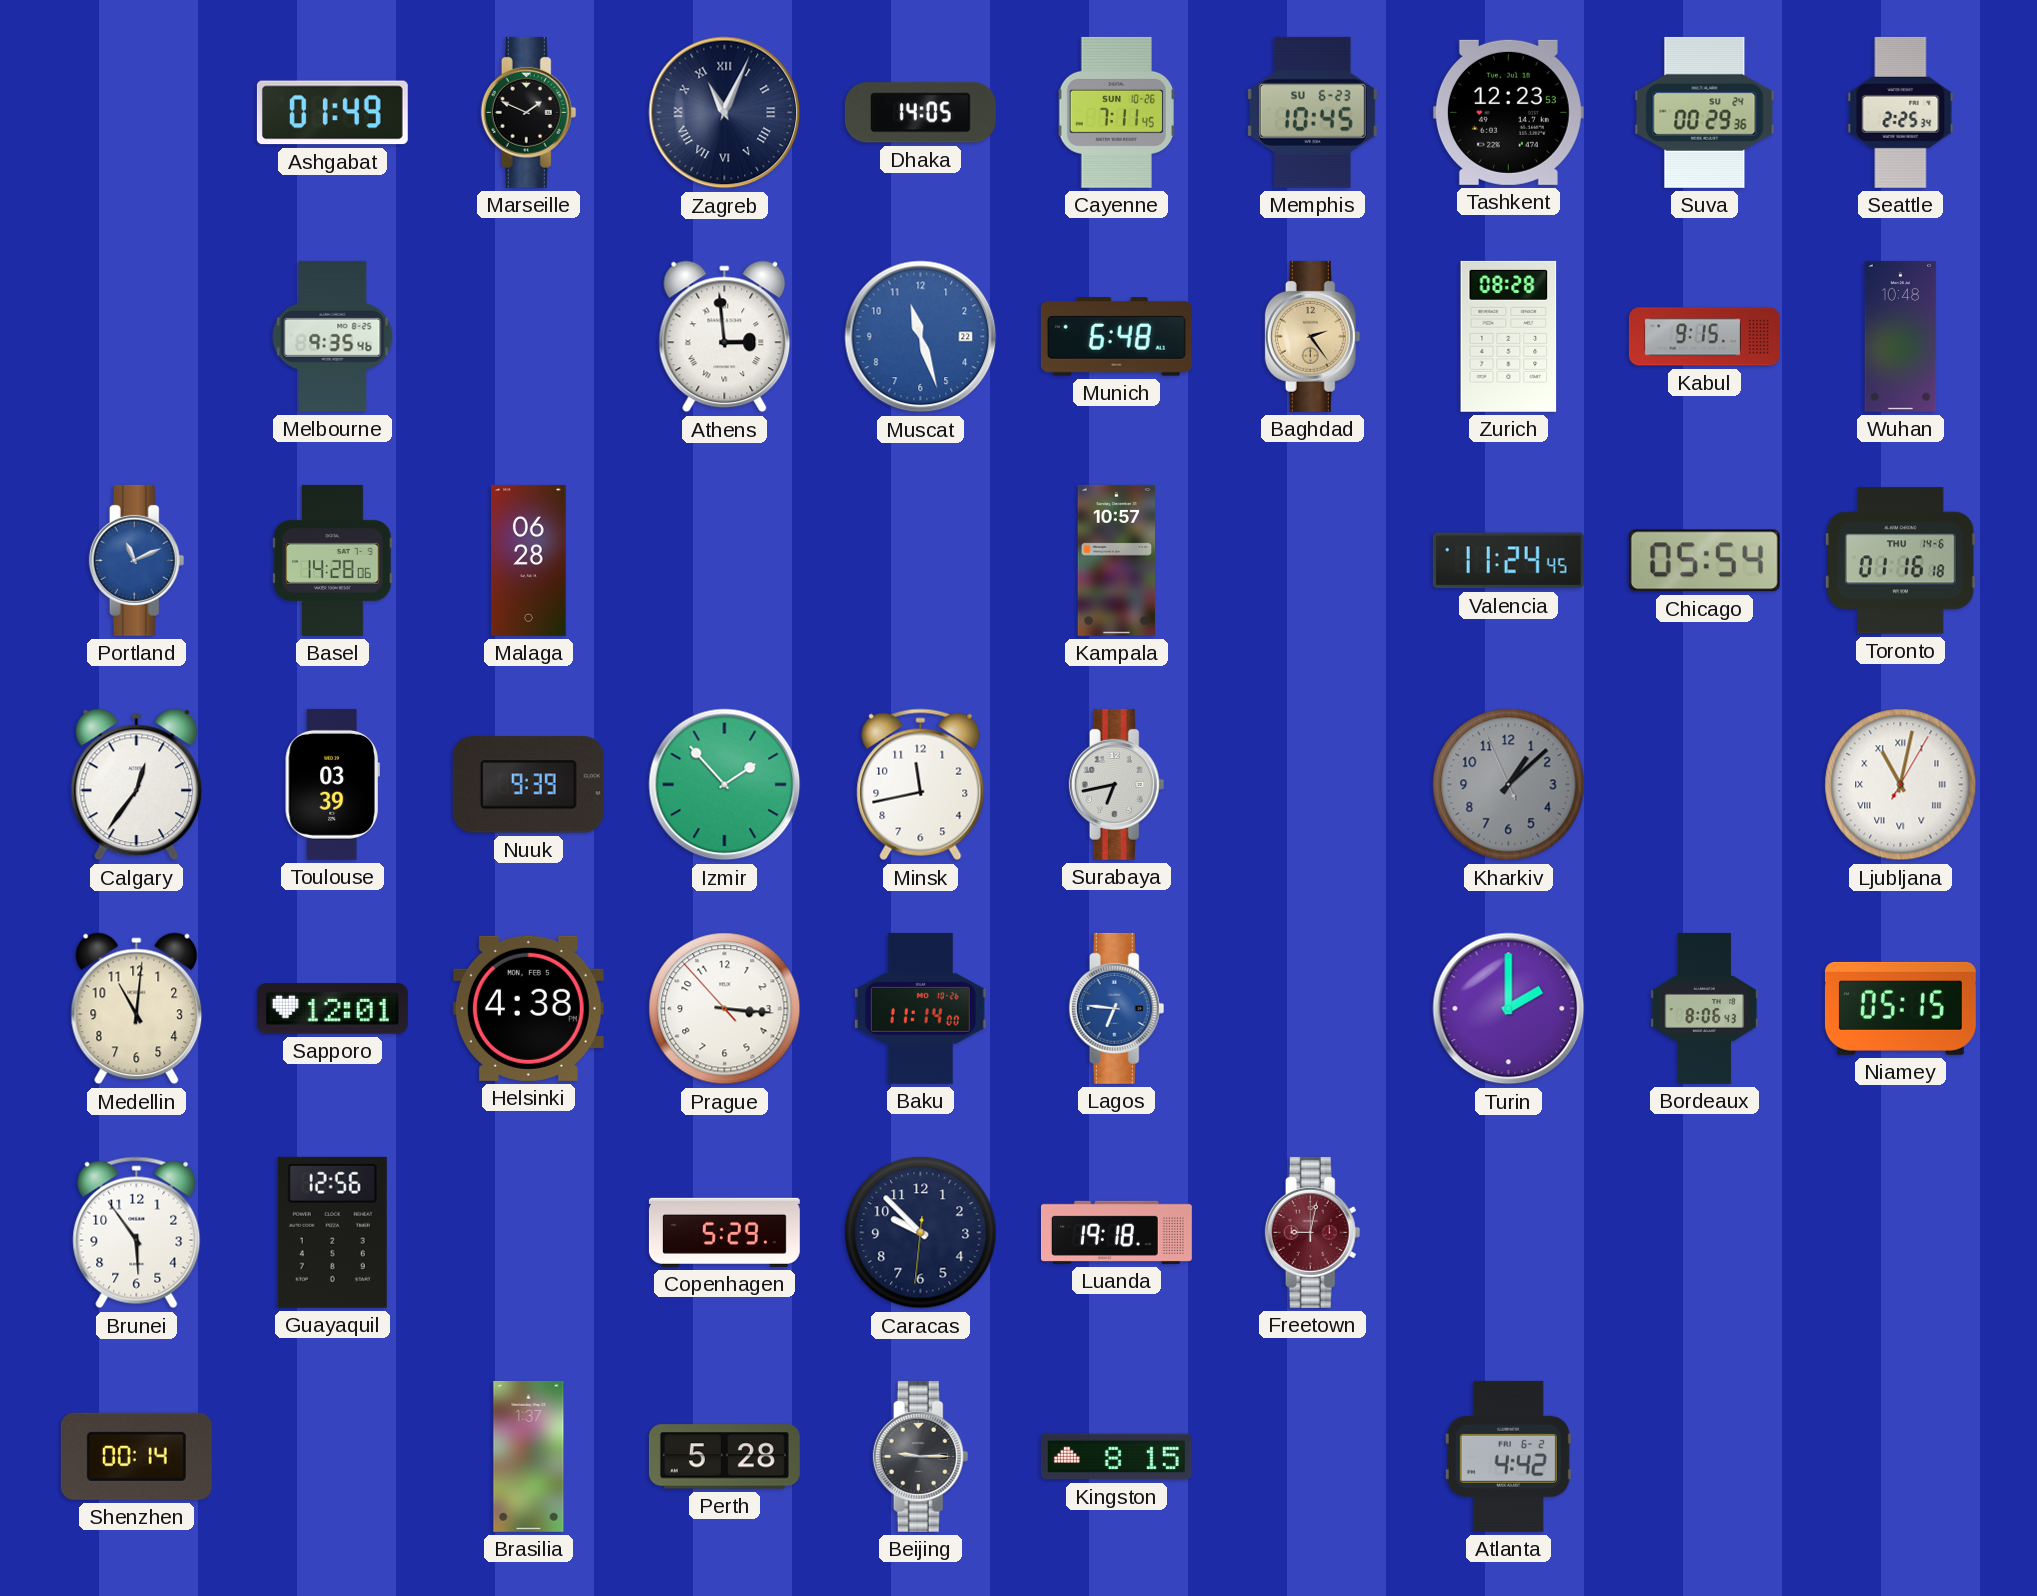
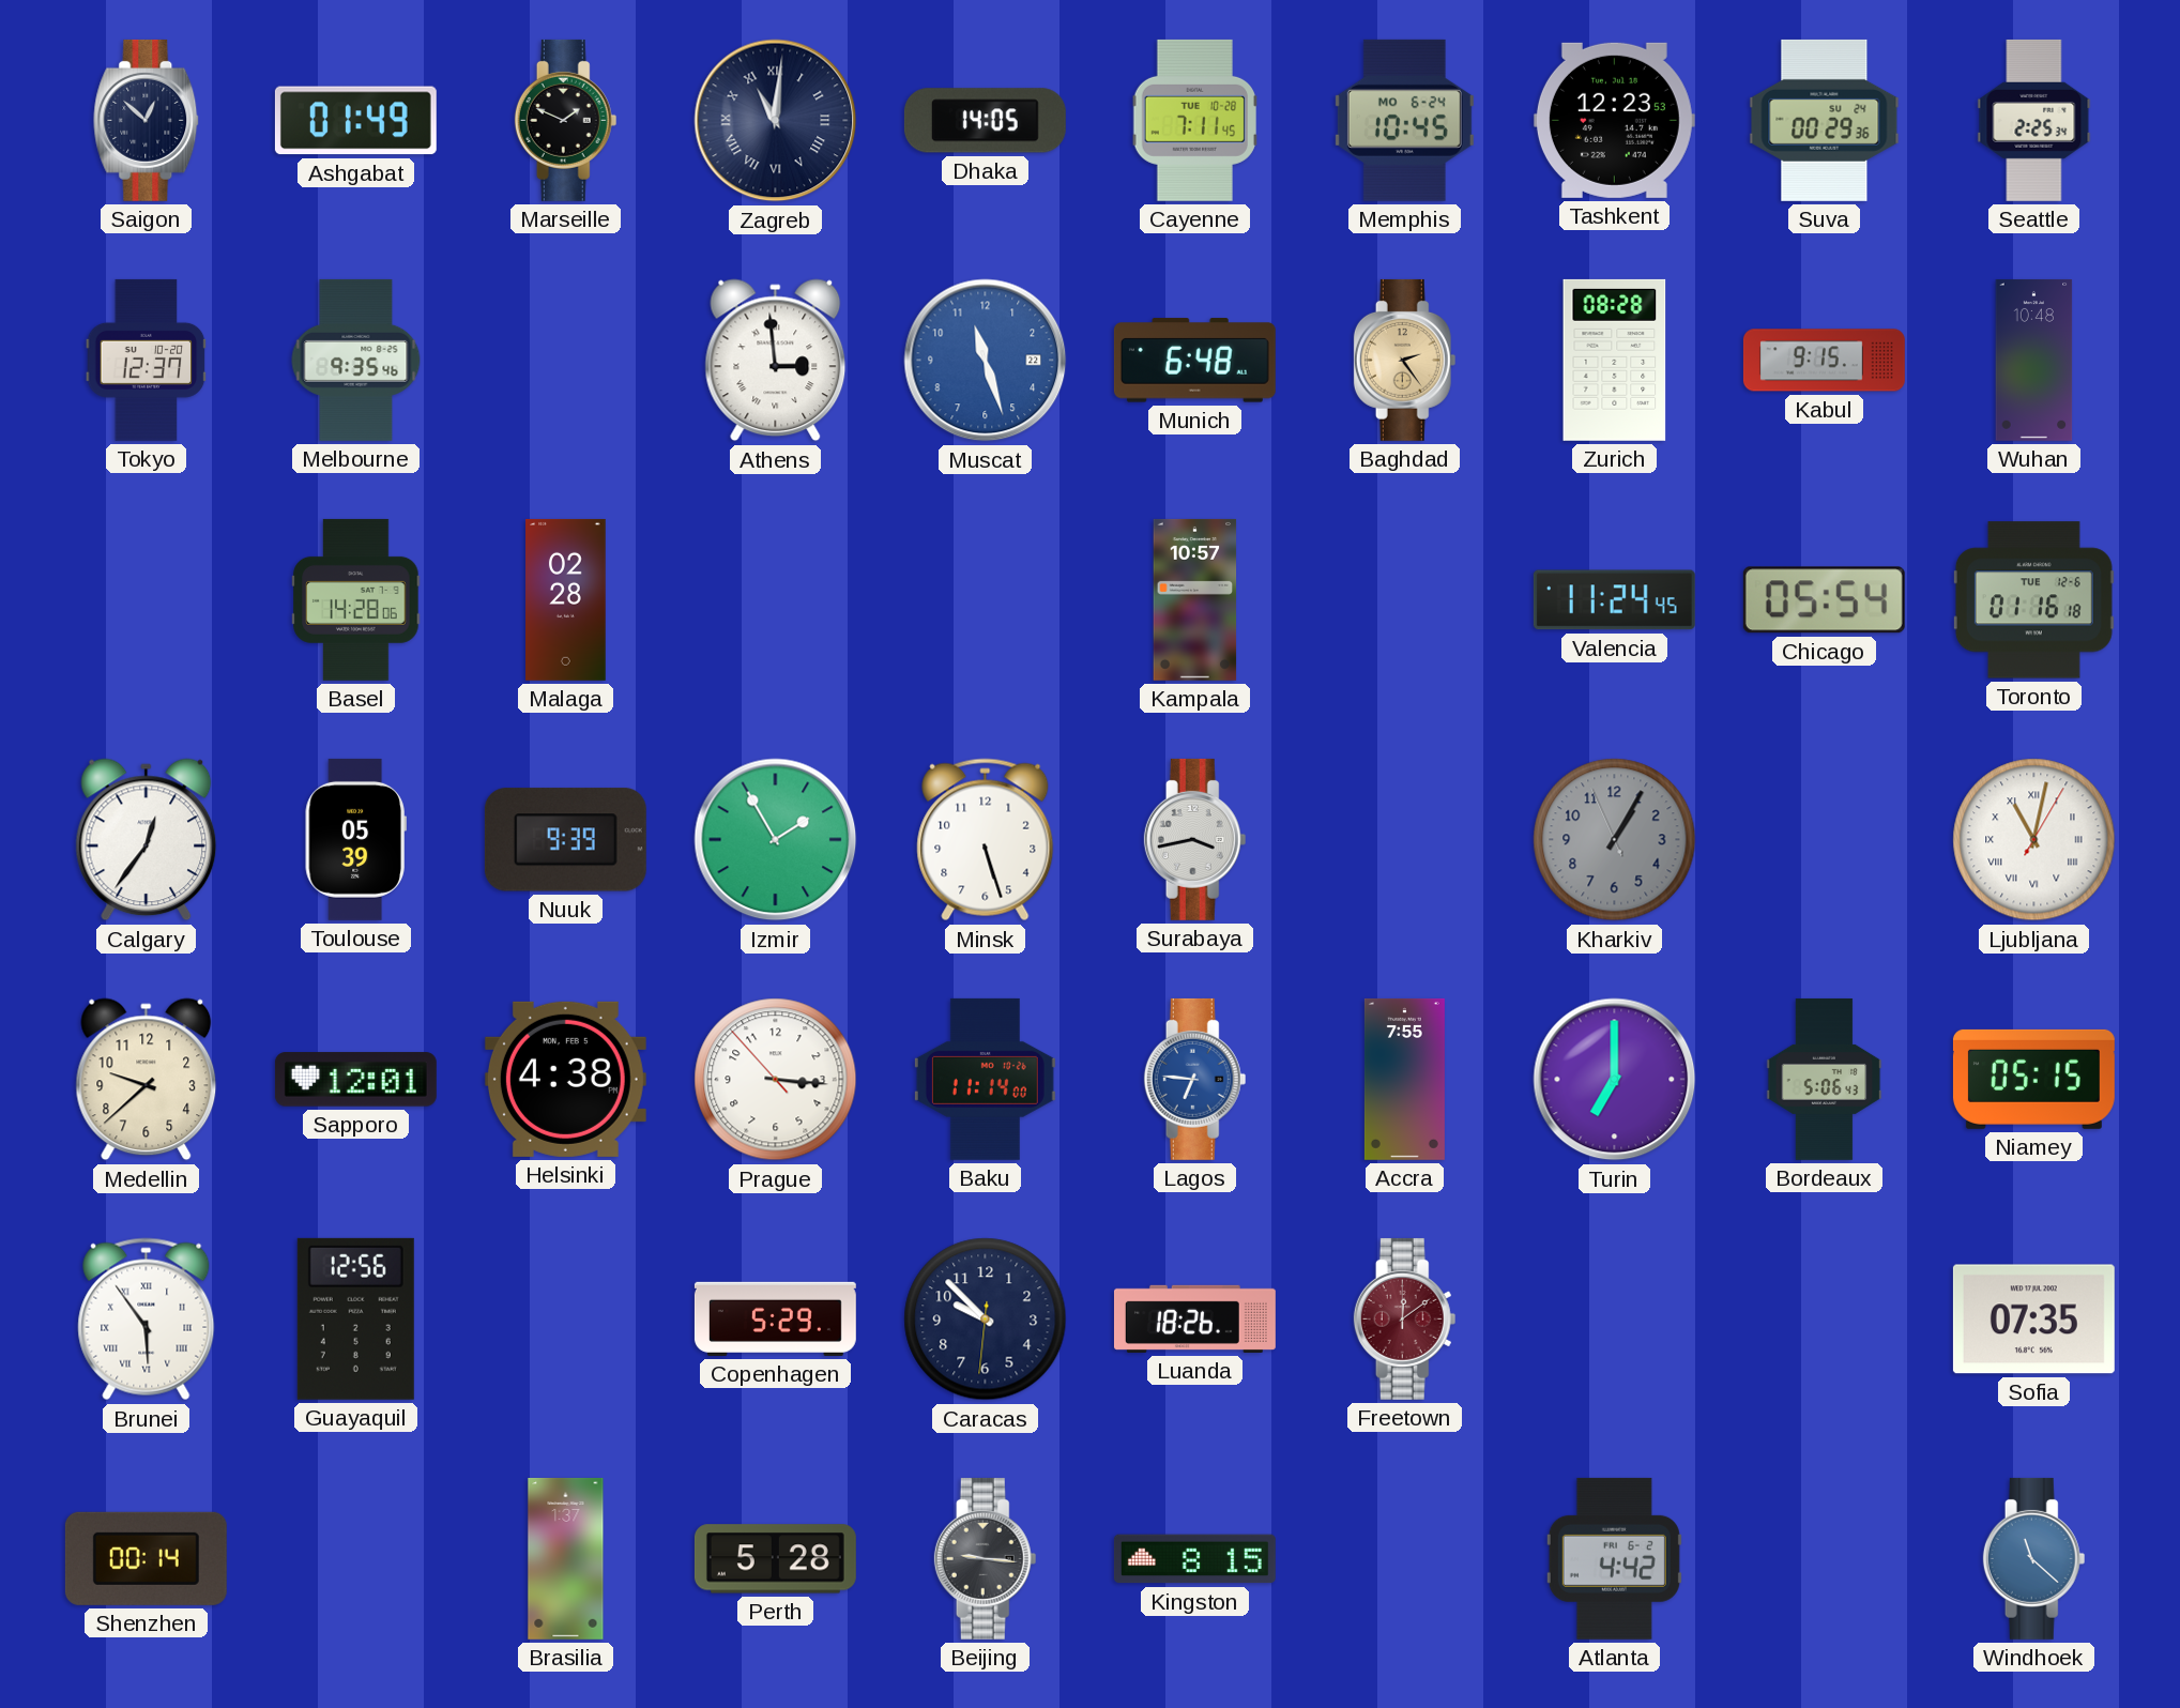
Saigon: none -> 12:52 (147, 120)
Zagreb: 11:04 -> 11:01 (776, 121)
Cayenne date: SUN 10-26 -> TUE 10-28 (1194, 120)
Memphis date: SU 6-23 -> MO 6-24 (1404, 120)
Tokyo: none -> 12:37 (147, 360)
Portland: 11:11 -> none (137, 560)
Malaga: 06:28 -> 02:28 (566, 599)
Toronto date: THU 14-6 -> TUE 12-6 (2033, 600)
Toulouse: 03:39 -> 05:39 (355, 839)
Izmir: 1:53 -> 1:55 (776, 840)
Minsk: 11:43 -> 5:27 (986, 840)
Surabaya: 6:43 -> 3:43 (1195, 839)
Kharkiv: 1:07 -> 1:04 (1615, 840)
Medellin: 11:01 -> 9:38 (147, 1080)
Accra: none -> 7:55 (1404, 1079)
Turin: 2:00 -> 7:00 (1615, 1080)
Bordeaux: 8:06 -> 5:06 (1825, 1079)
Brunei numerals: Arabic -> Roman (147, 1320)
Luanda: 19:18 -> 18:26 (1194, 1318)
Freetown: 9:02 -> 12:09 (1405, 1318)
Sofia: none -> 07:35 (2033, 1320)
Beijing: 9:15 -> 9:16 (986, 1558)
Windhoek: none -> 11:22 (2034, 1558)
